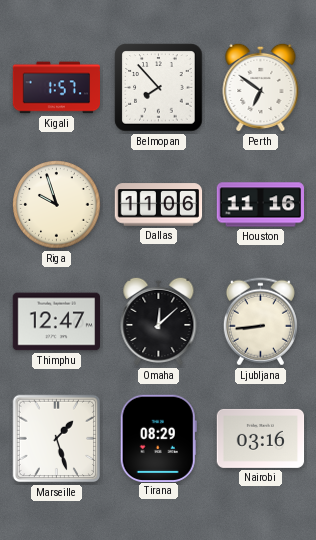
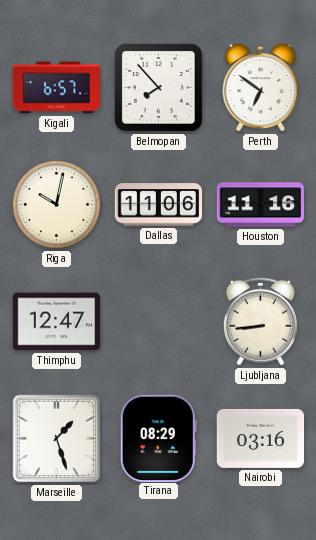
Kigali: 1:57 -> 6:57 (56, 88)
Riga: 9:57 -> 10:02 (57, 205)
Omaha: 12:08 -> none (159, 321)
